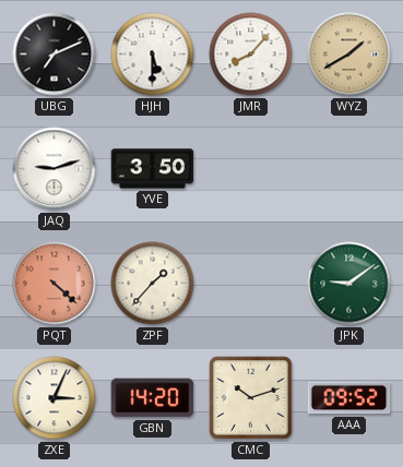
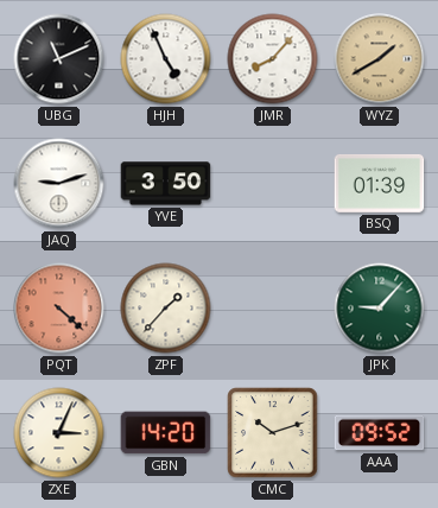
UBG: 7:11 -> 11:11 (59, 59)
HJH: 5:30 -> 4:56 (166, 59)
BSQ: none -> 01:39 (380, 183)
JPK: 9:09 -> 9:07 (380, 309)
